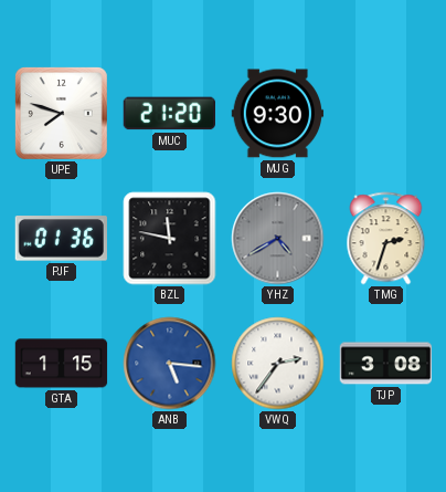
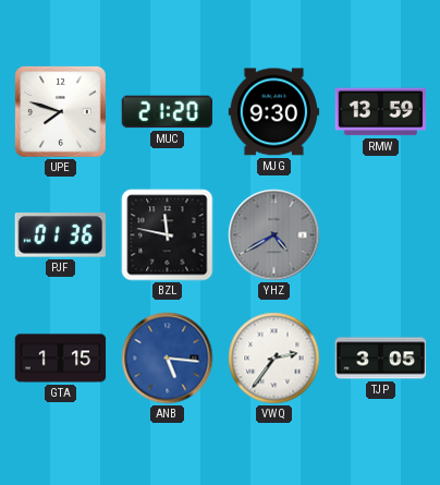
RMW: none -> 13:59 (381, 112)
TMG: 2:33 -> none (386, 239)
TJP: 3:08 -> 3:05 (381, 359)
